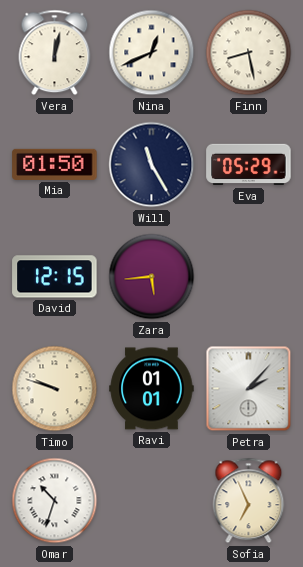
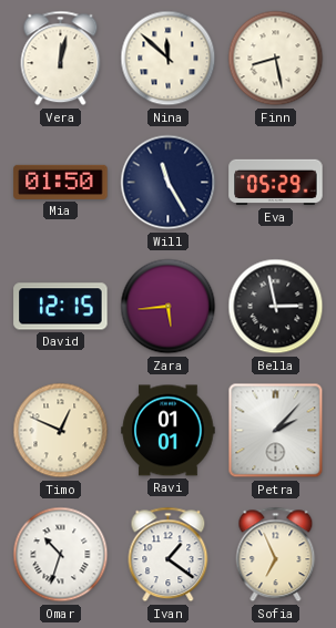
Nina: 12:41 -> 11:52 (169, 59)
Bella: none -> 2:58 (276, 307)
Timo: 9:48 -> 12:49 (61, 431)
Ivan: none -> 1:21 (169, 555)
